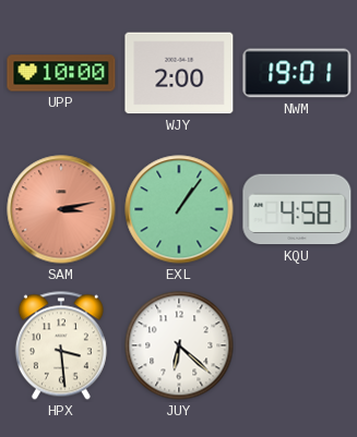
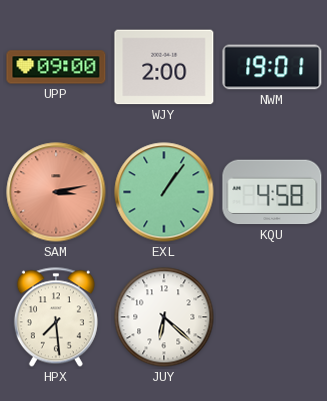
UPP: 10:00 -> 09:00 (56, 67)
HPX: 3:29 -> 7:29 (56, 317)
